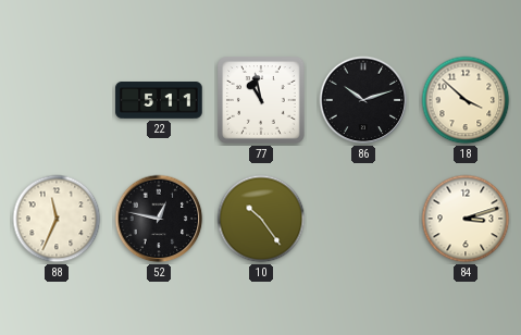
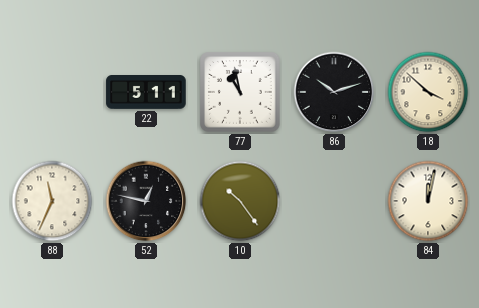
84: 3:12 -> 12:02 (428, 201)
